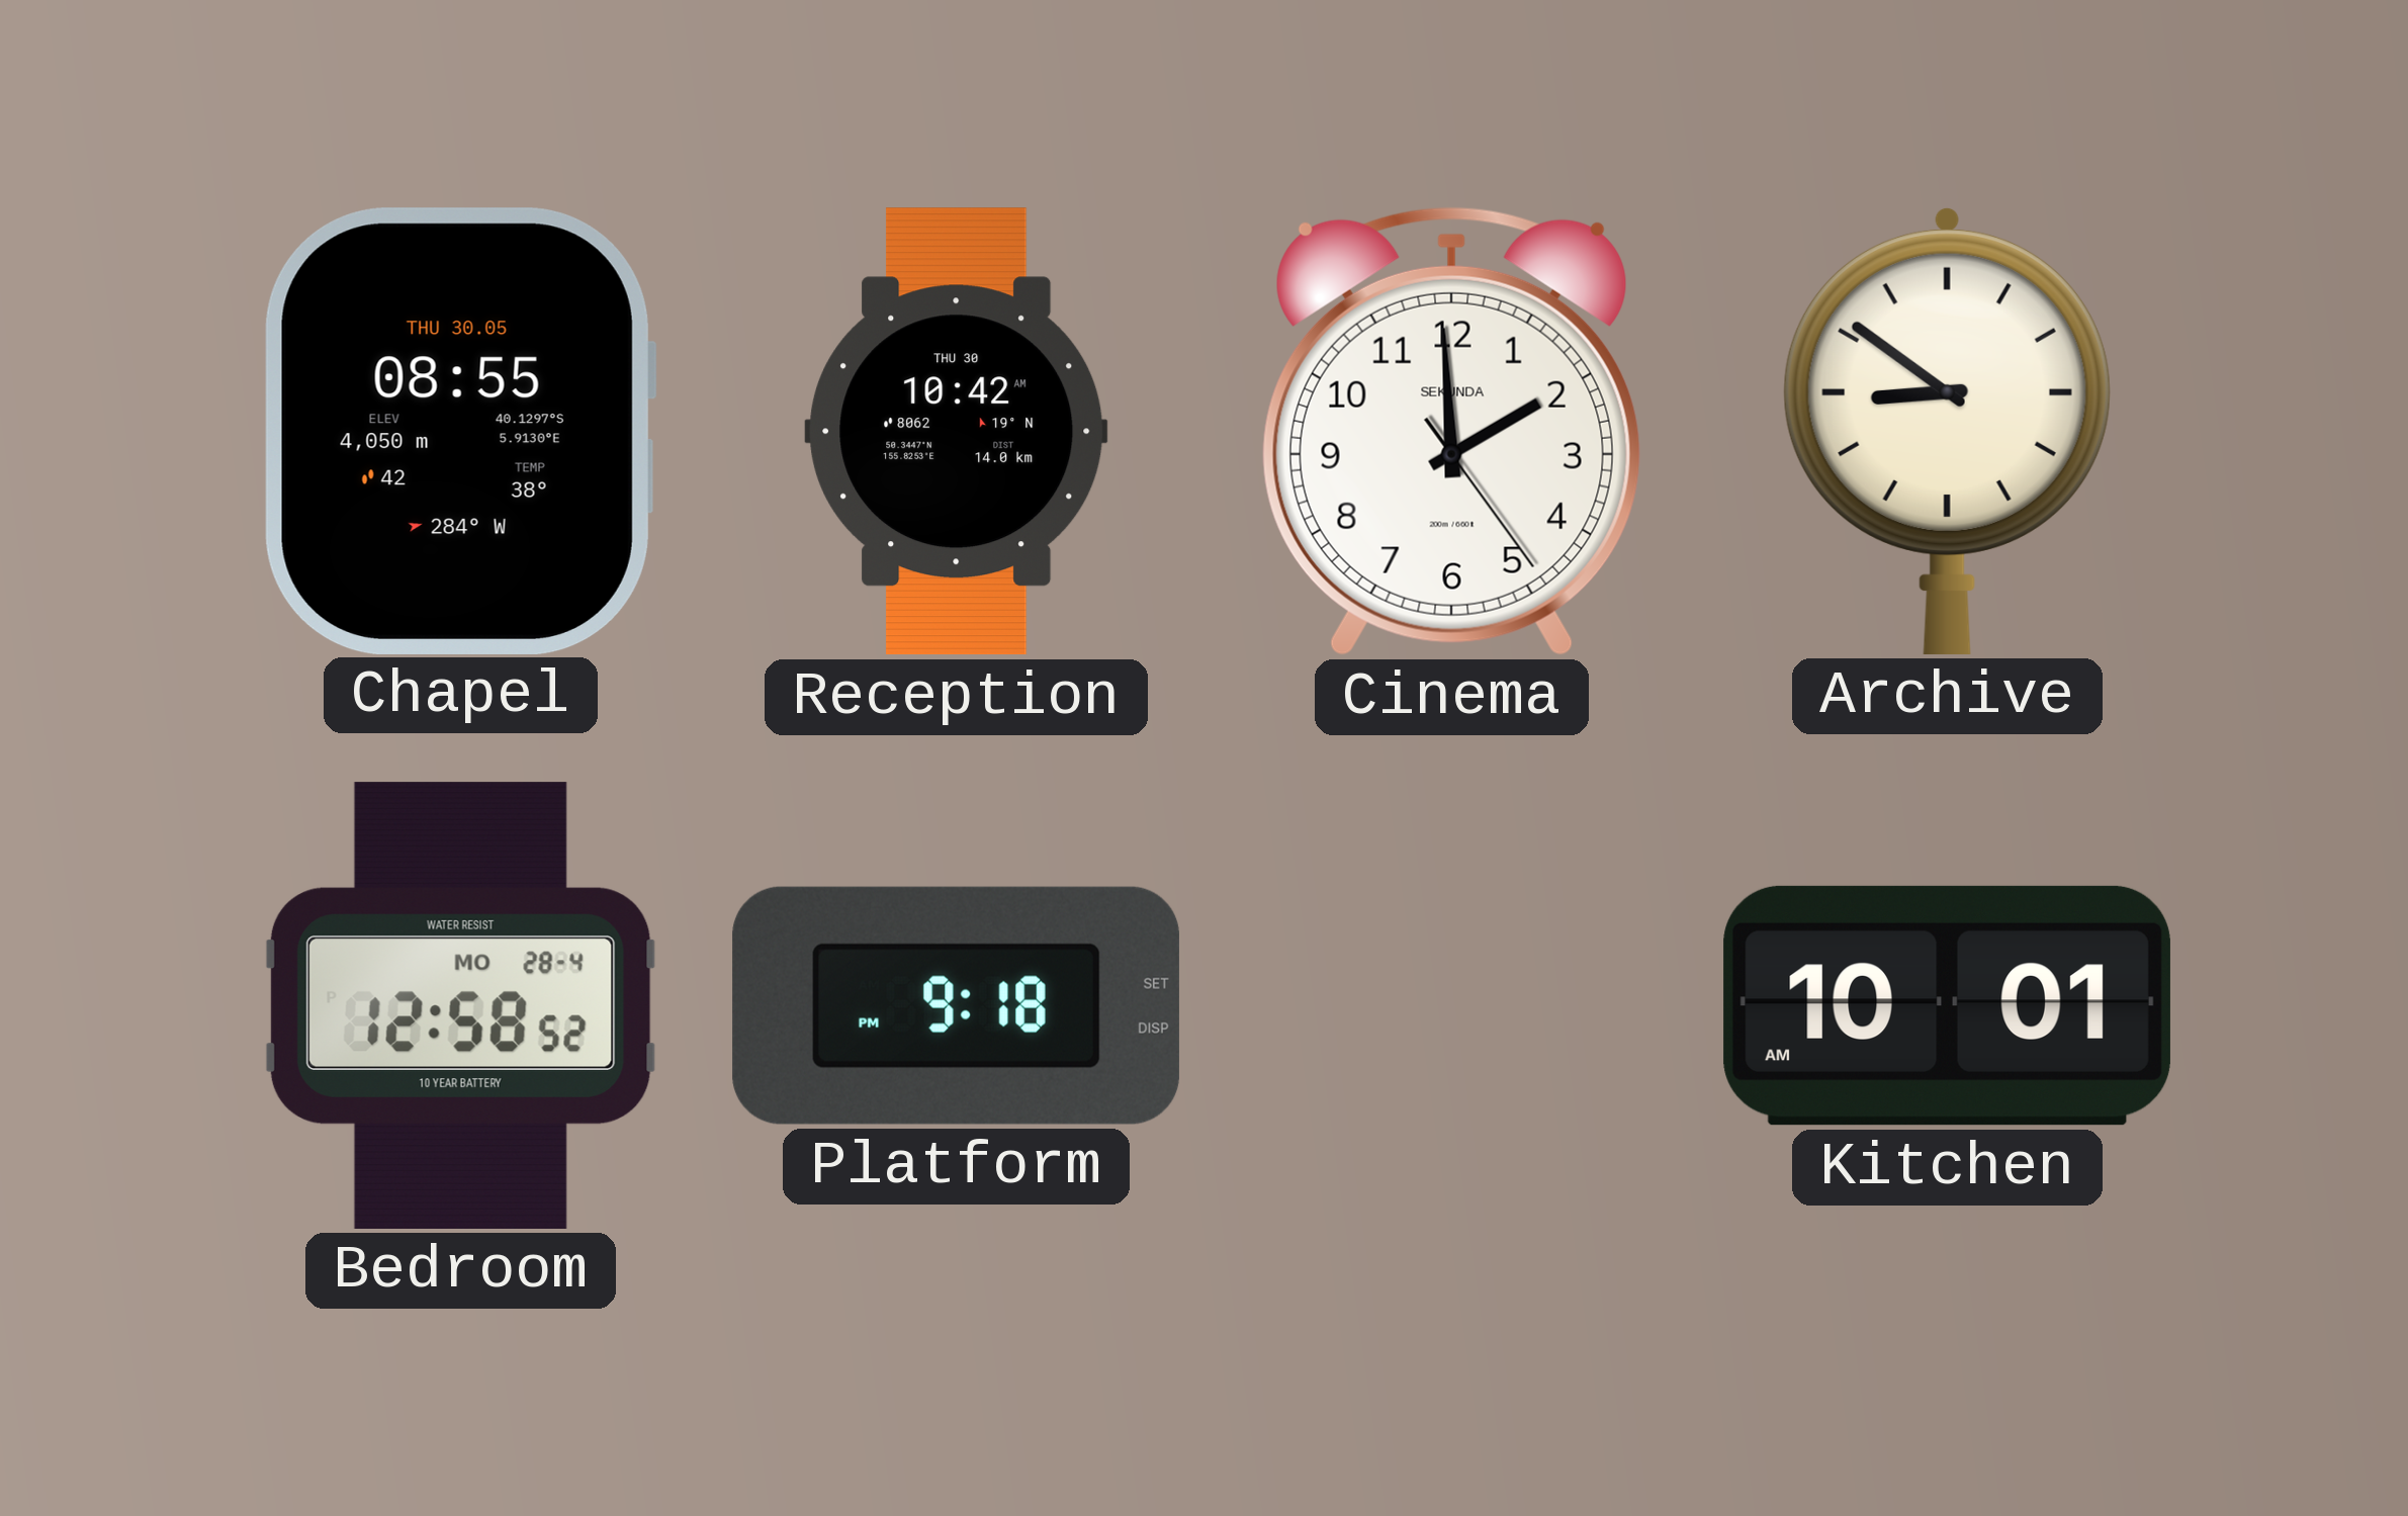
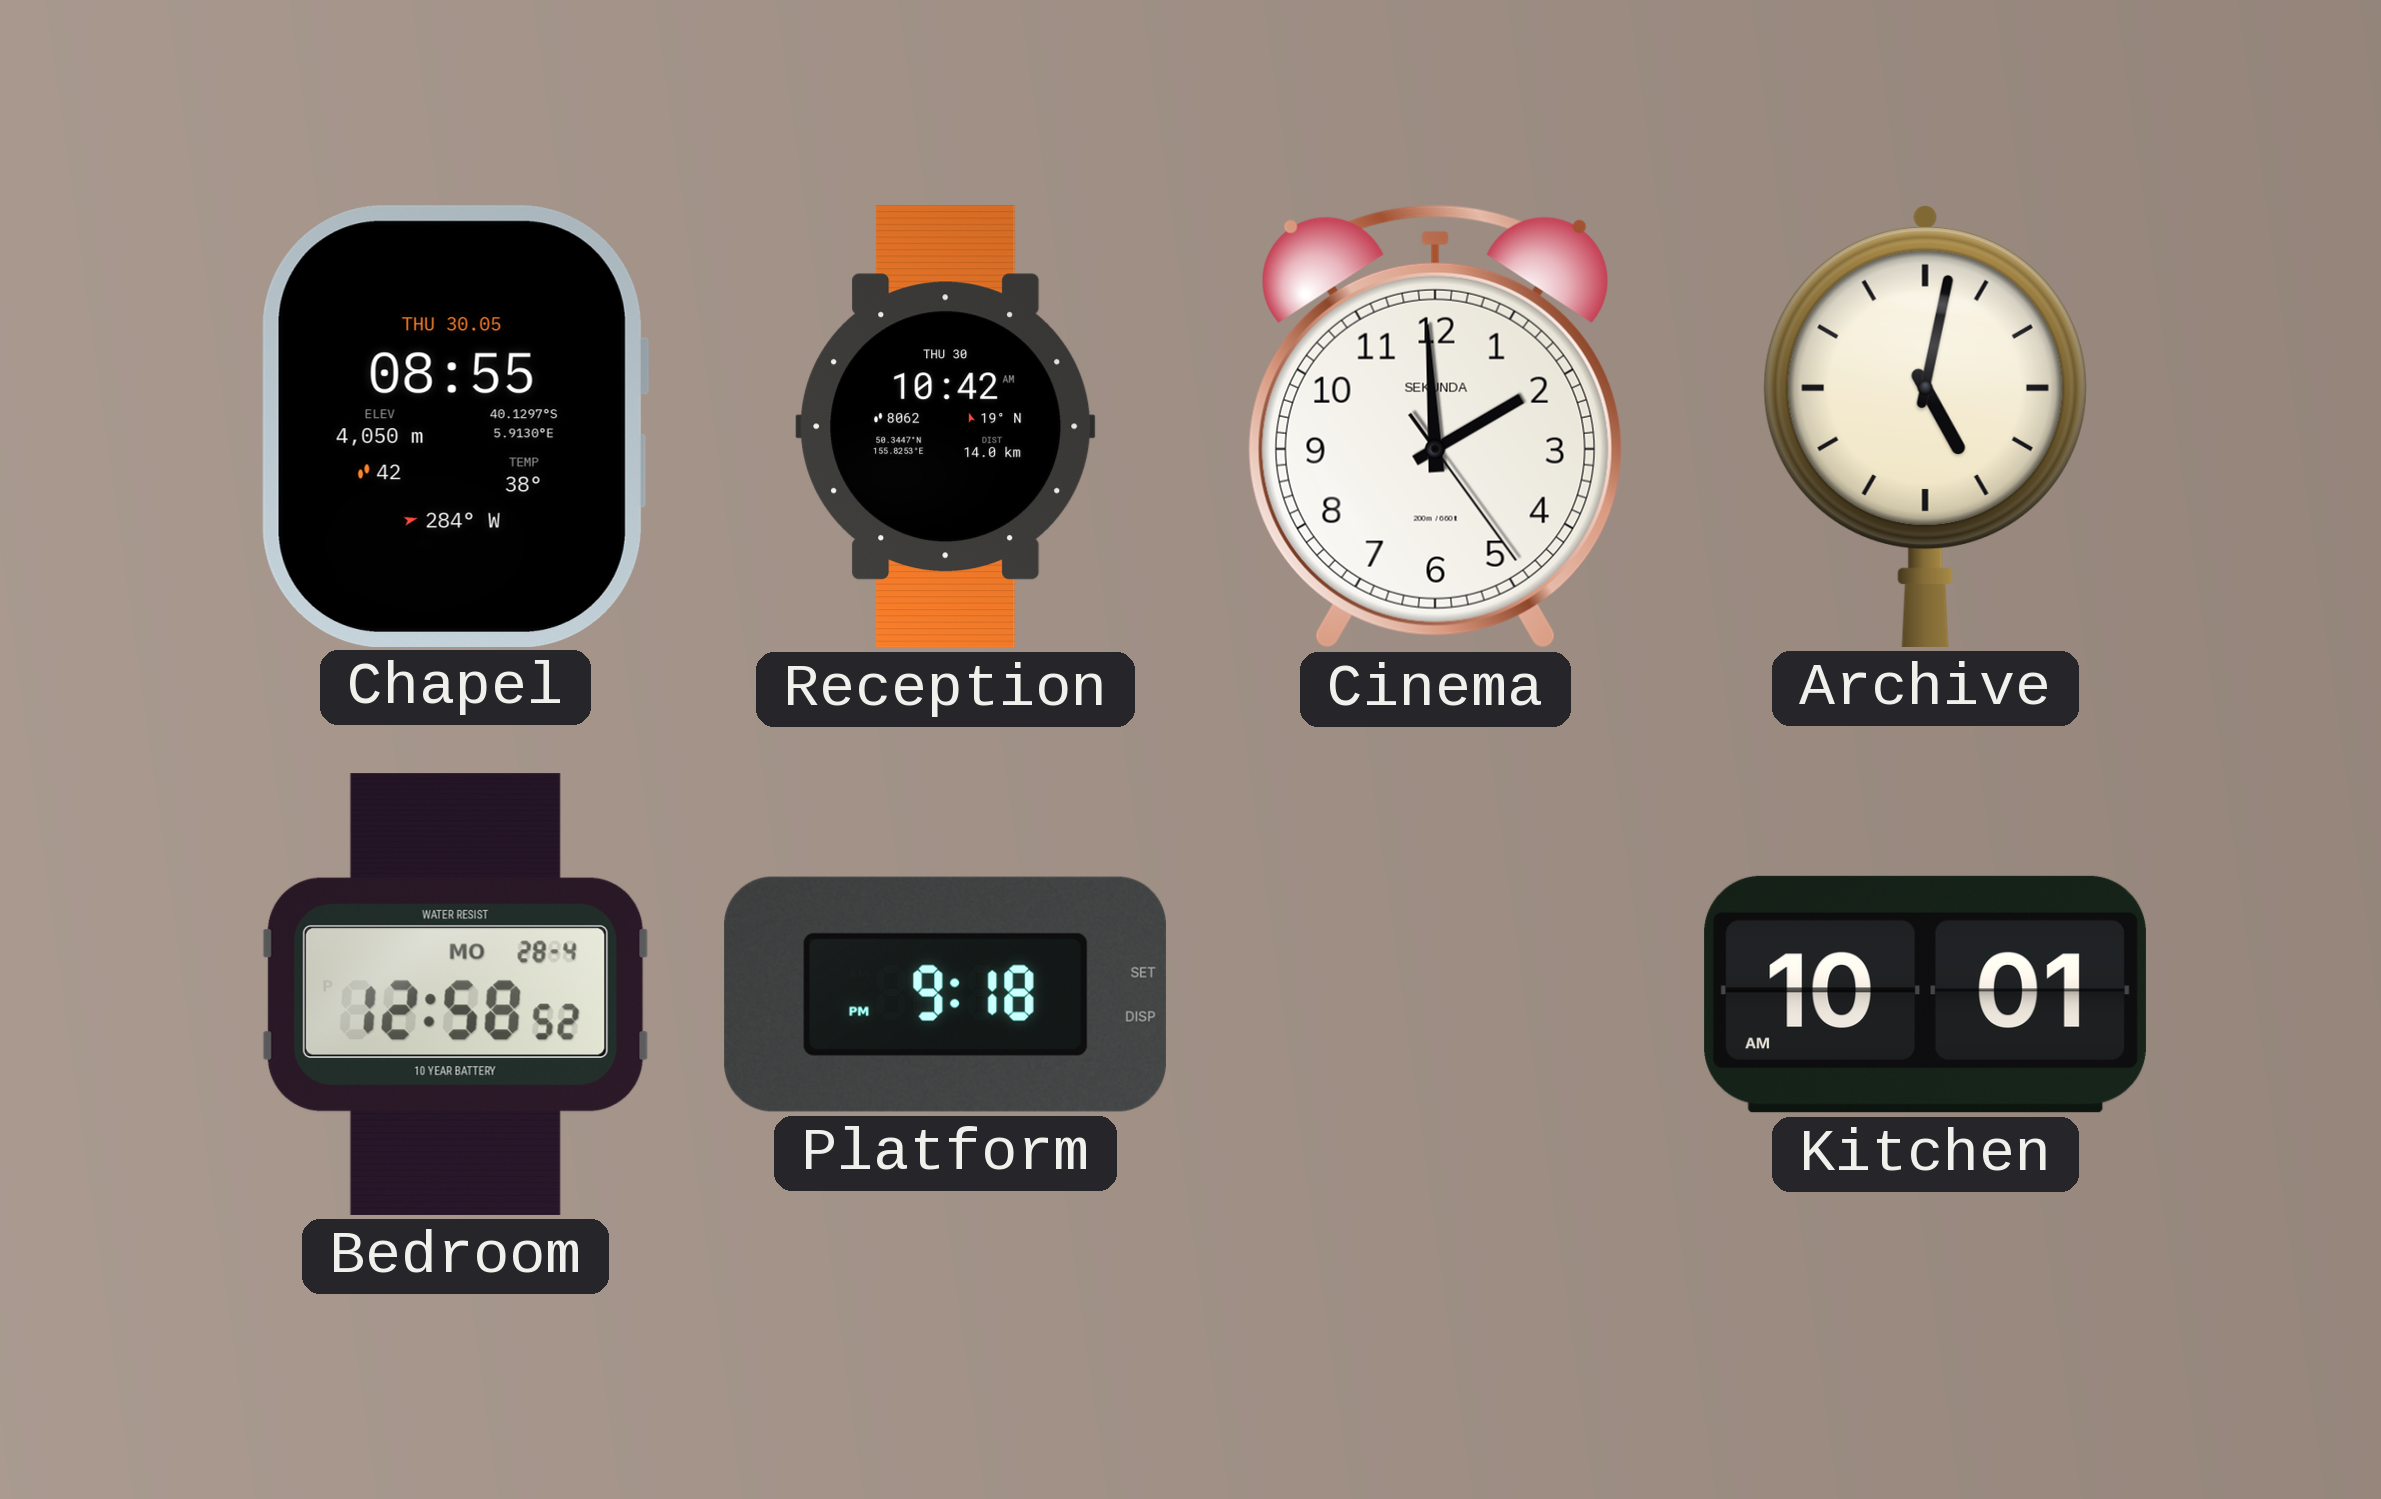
Archive: 8:51 -> 5:02 (1925, 426)
